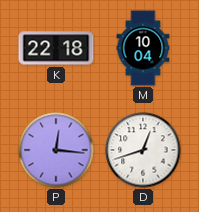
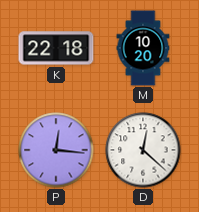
M: 10:04 -> 10:20 (143, 48)
D: 12:42 -> 12:22 (143, 150)
